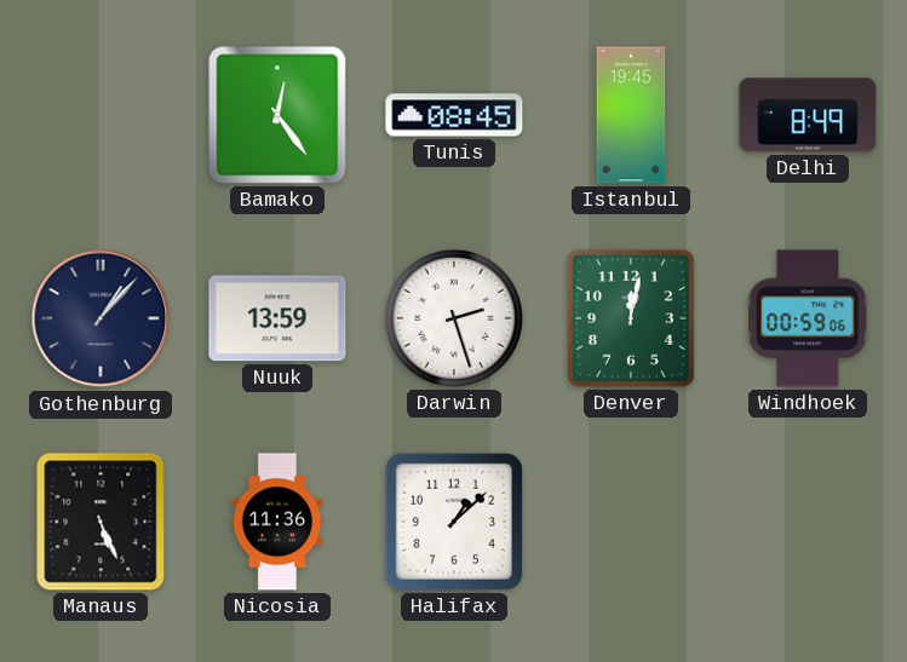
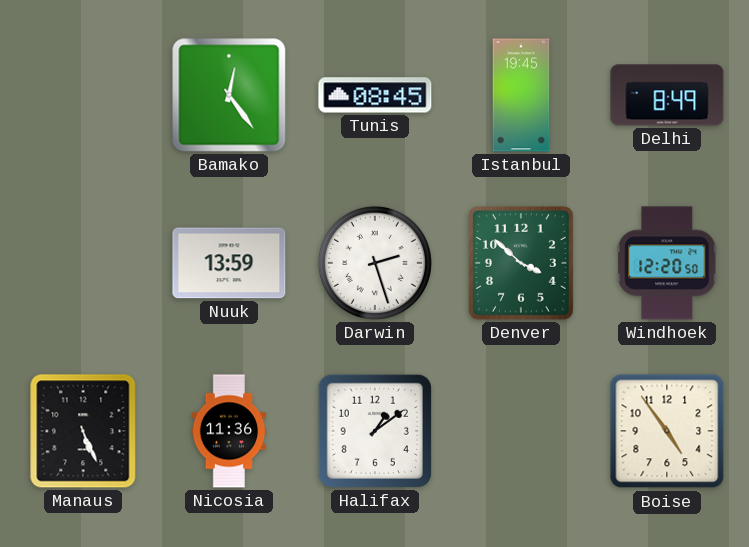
Gothenburg: 1:07 -> none (101, 318)
Denver: 12:02 -> 3:52 (521, 264)
Windhoek: 00:59 -> 12:20 (667, 263)
Halifax: 1:08 -> 1:09 (375, 431)
Boise: none -> 4:54 (667, 431)
